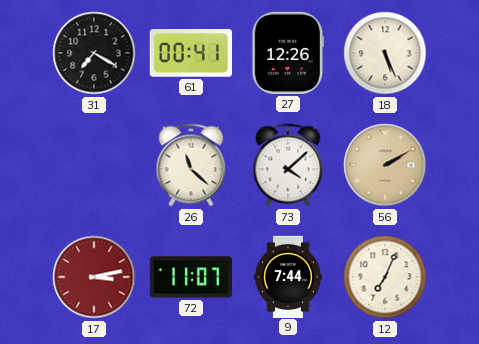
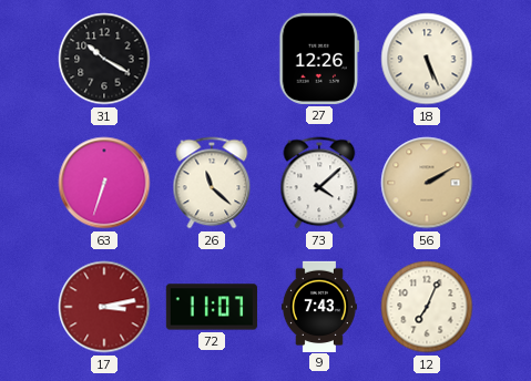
31: 7:20 -> 10:20 (104, 59)
61: 00:41 -> none (191, 53)
63: none -> 6:33 (104, 183)
9: 7:44 -> 7:43 (319, 306)
